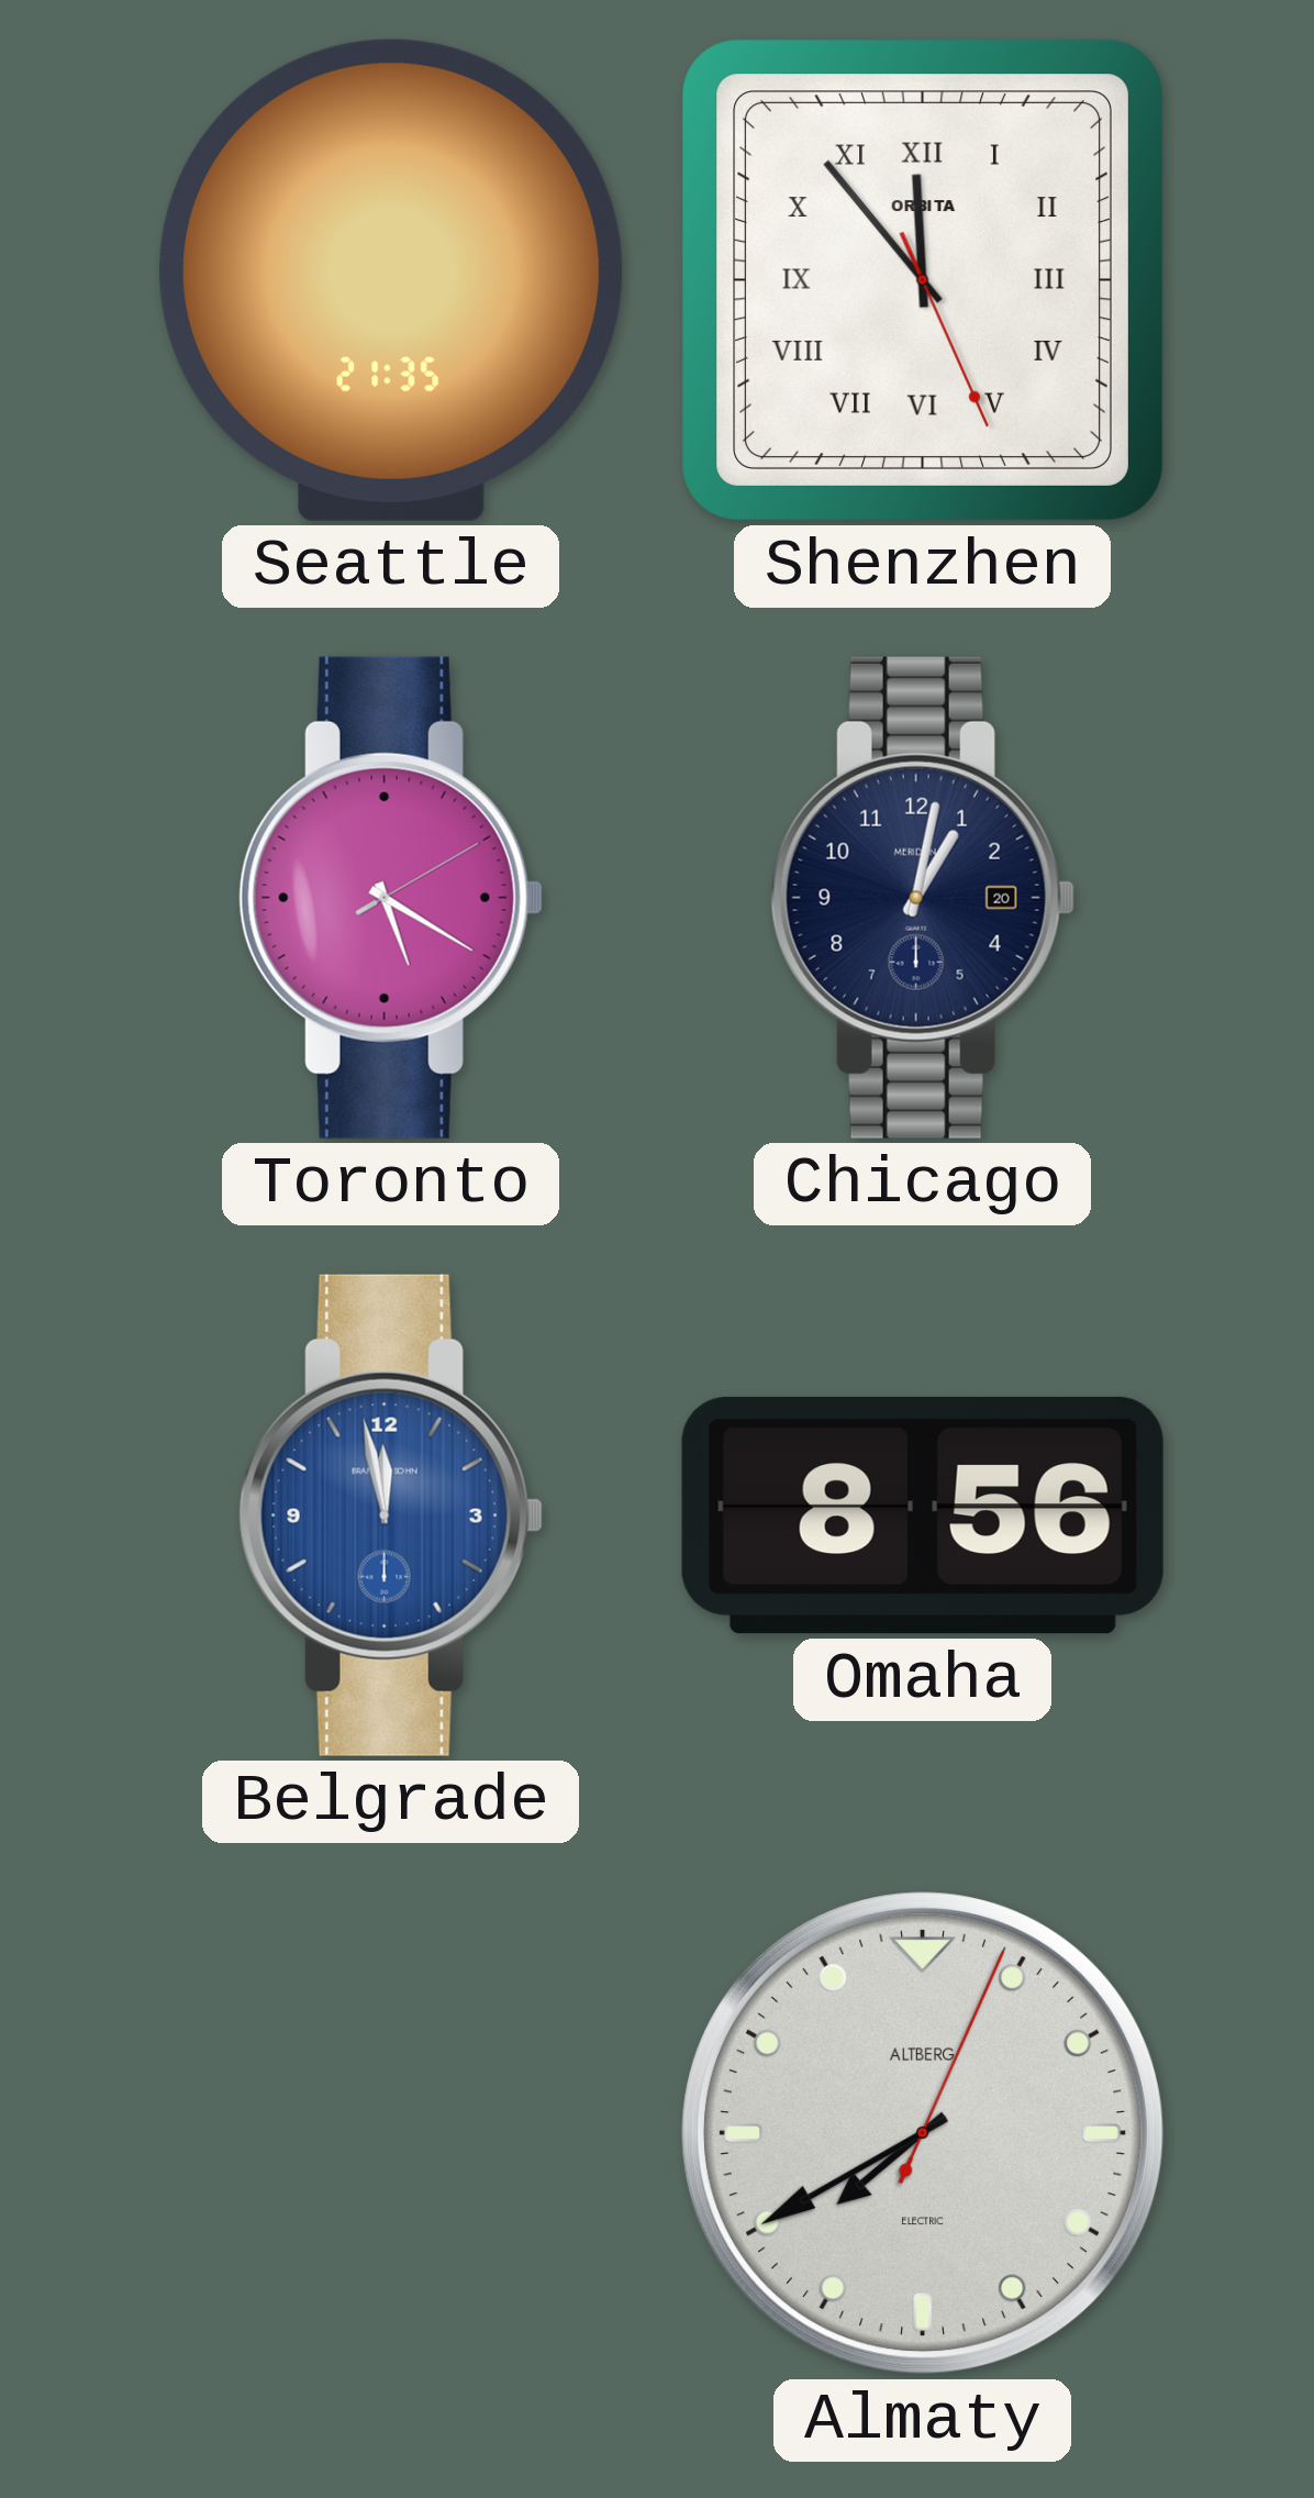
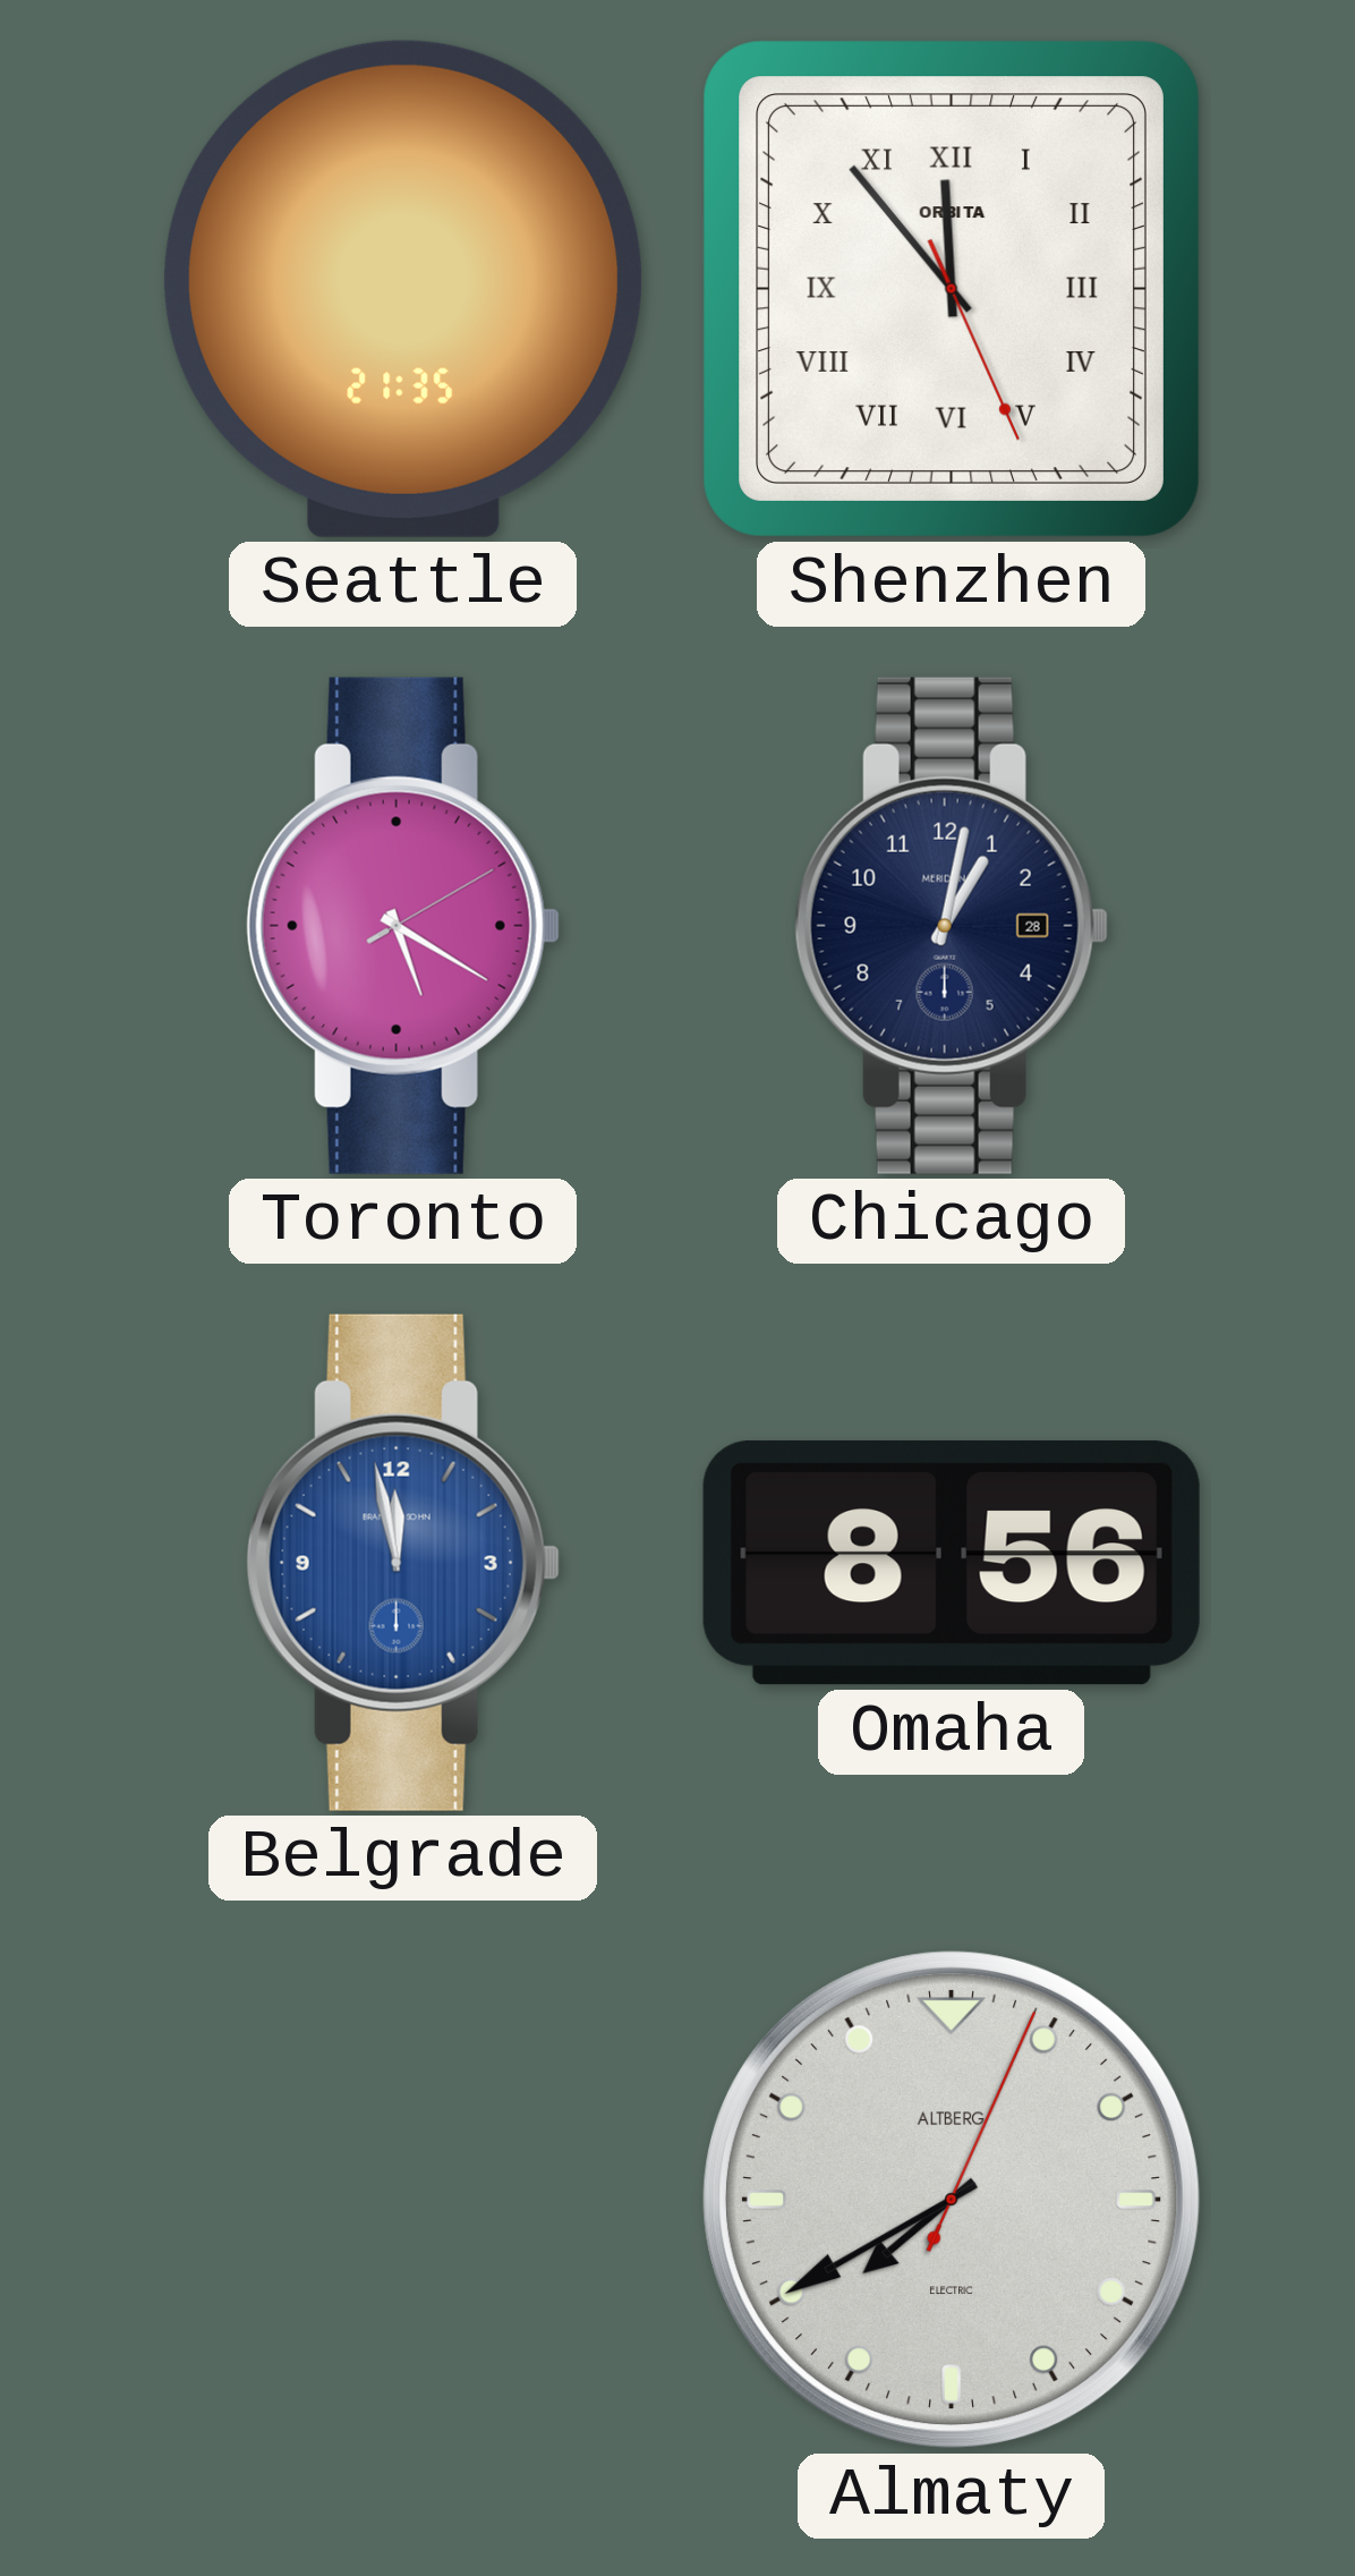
Chicago date: 20 -> 28 (952, 926)
